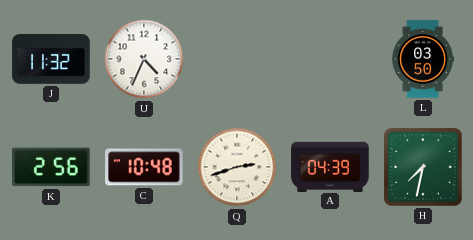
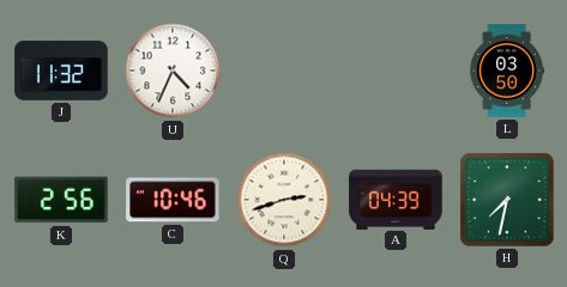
C: 10:48 -> 10:46 (173, 200)
